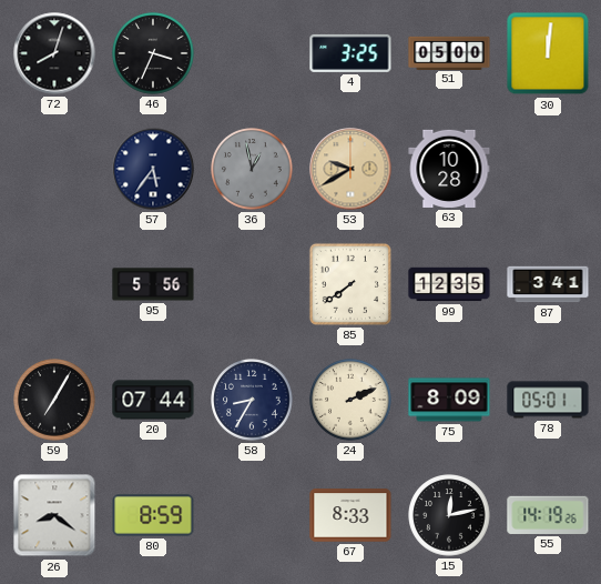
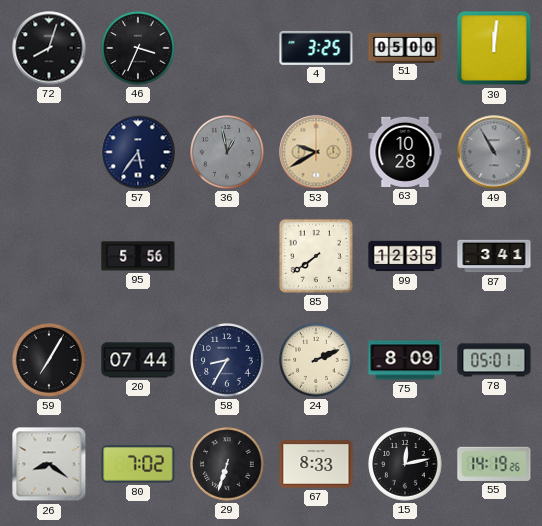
49: none -> 10:55 (494, 152)
80: 8:59 -> 7:02 (138, 464)
29: none -> 6:33 (227, 464)
